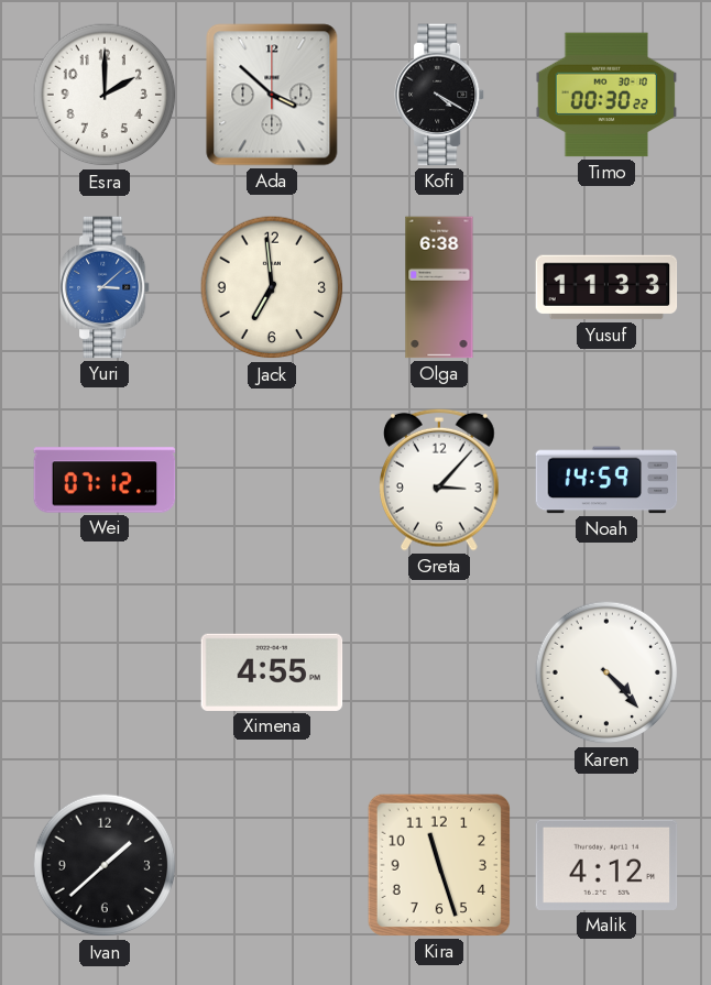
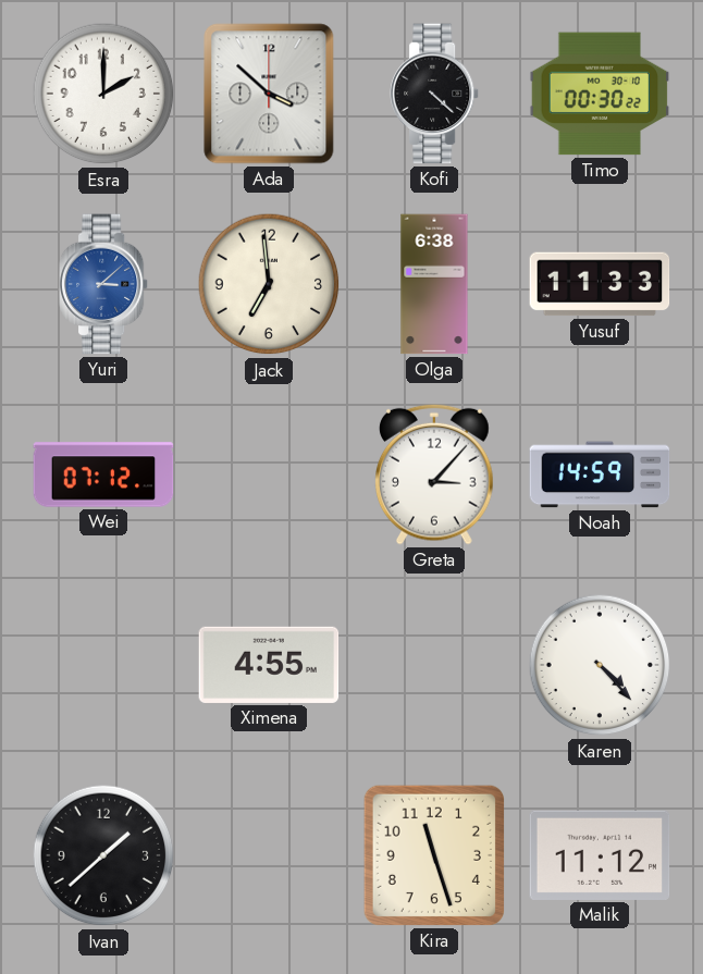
Kofi: 4:20 -> 4:22 (435, 94)
Malik: 4:12 -> 11:12 (600, 855)
